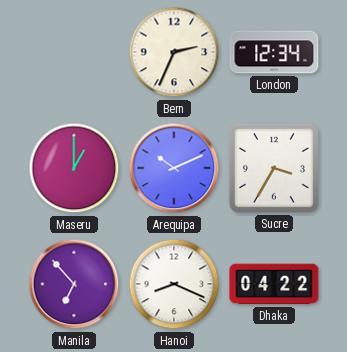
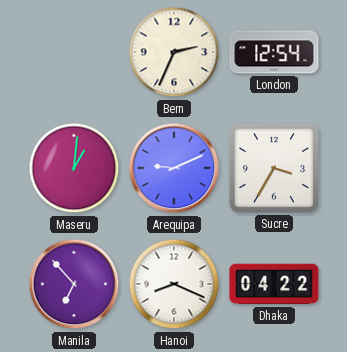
London: 12:34 -> 12:54 (274, 52)
Maseru: 1:00 -> 1:01 (74, 168)
Arequipa: 10:11 -> 9:11 (174, 168)
